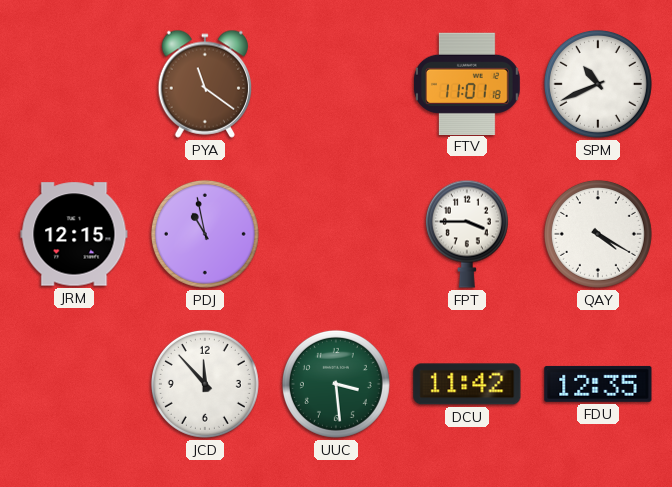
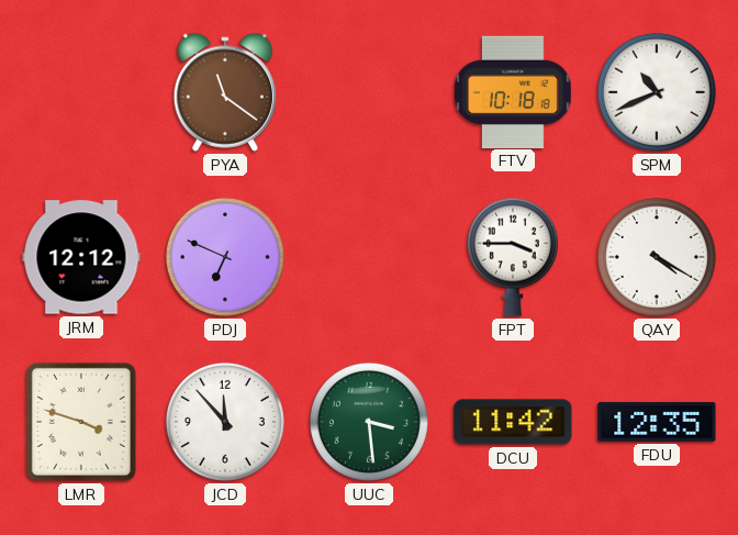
FTV: 11:01 -> 10:18 (514, 91)
JRM: 12:15 -> 12:12 (81, 257)
PDJ: 10:58 -> 6:49 (225, 257)
LMR: none -> 3:48 (81, 422)
